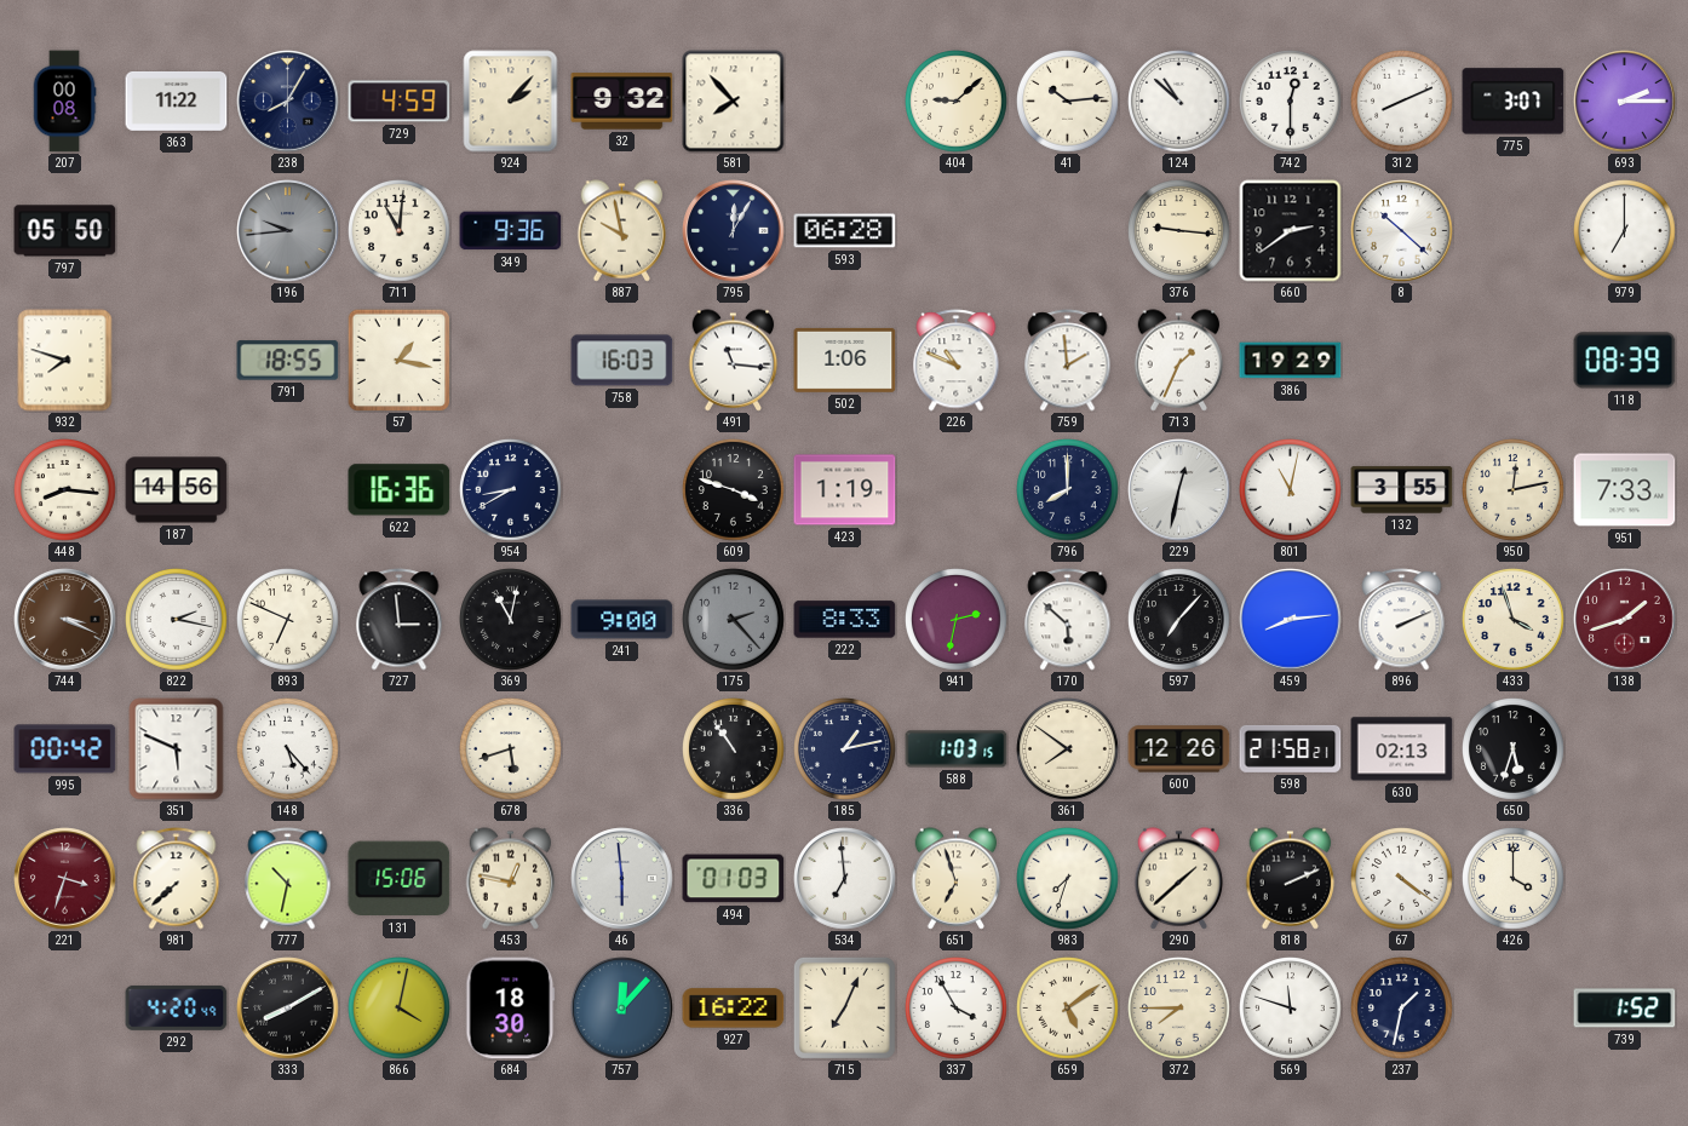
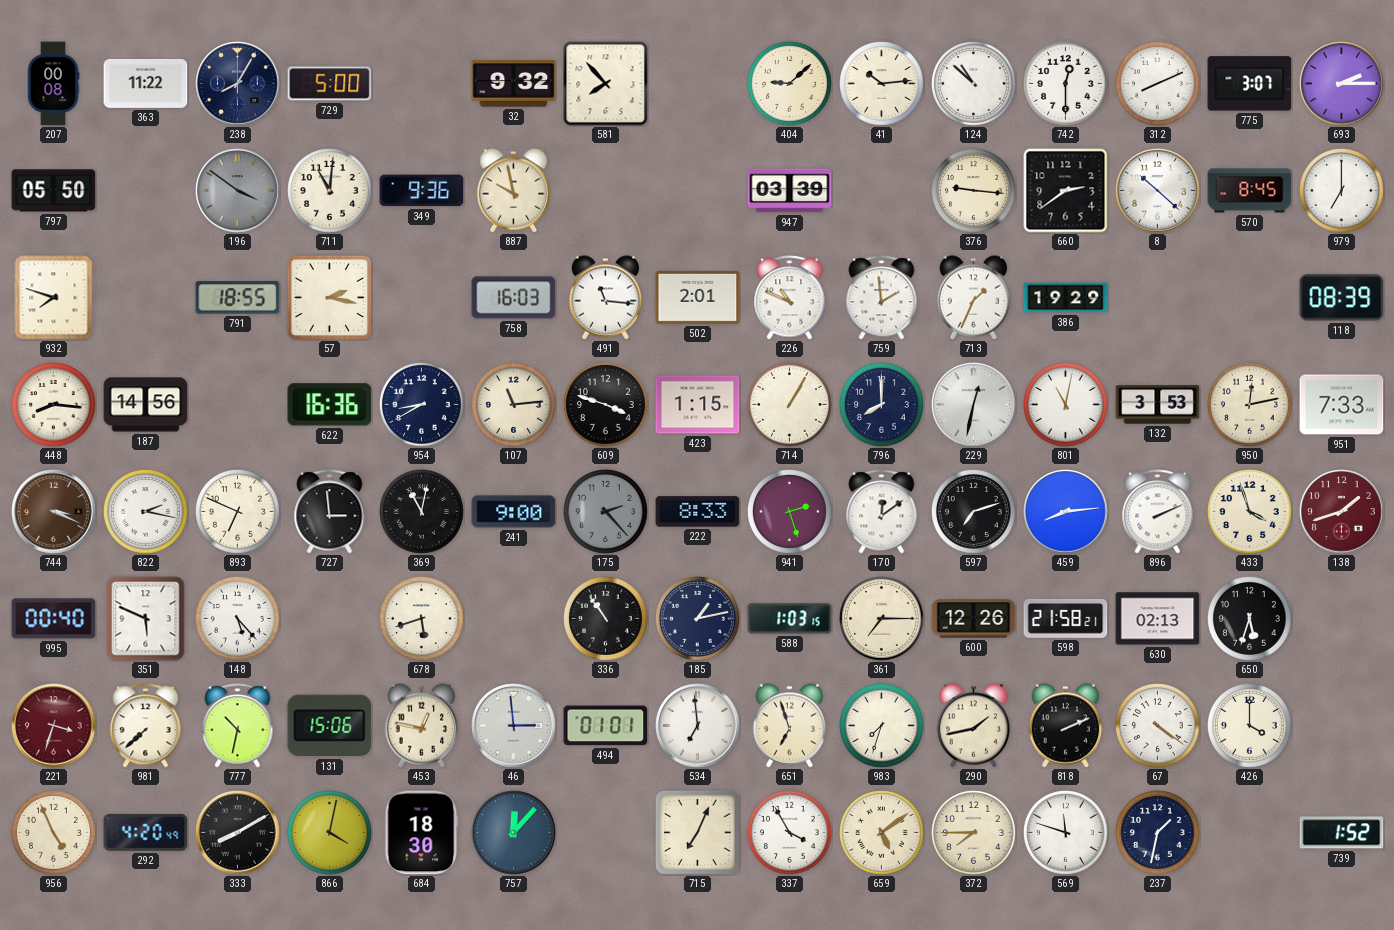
729: 4:59 -> 5:00 (330, 84)
924: 2:07 -> none (511, 102)
196: 9:44 -> 3:51 (238, 191)
795: 12:05 -> none (734, 231)
593: 06:28 -> none (845, 231)
947: none -> 03:39 (790, 191)
570: none -> 8:45 (1250, 191)
57: 1:17 -> 2:17 (329, 297)
502: 1:06 -> 2:01 (698, 297)
107: none -> 11:14 (514, 405)
423: 1:19 -> 1:15 (698, 405)
714: none -> 1:05 (790, 405)
132: 3:55 -> 3:53 (1158, 405)
941: 2:32 -> 2:27 (790, 512)
170: 5:52 -> 12:09 (882, 512)
597: 7:07 -> 7:12 (974, 512)
995: 00:42 -> 00:40 (54, 619)
361: 7:51 -> 7:15 (882, 619)
46: 5:59 -> 2:59 (514, 726)
494: 01:03 -> 01:01 (606, 726)
290: 1:38 -> 1:43 (974, 726)
956: none -> 4:56 (54, 833)
927: 16:22 -> none (734, 1009)
